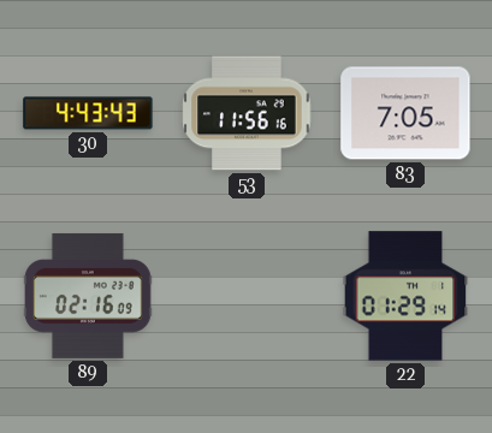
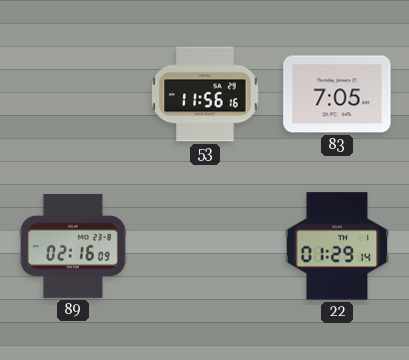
30: 4:43 -> none (88, 113)
